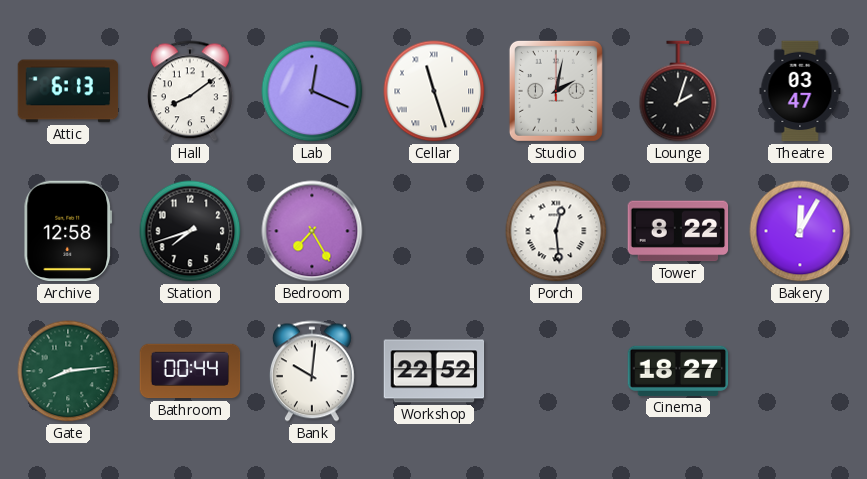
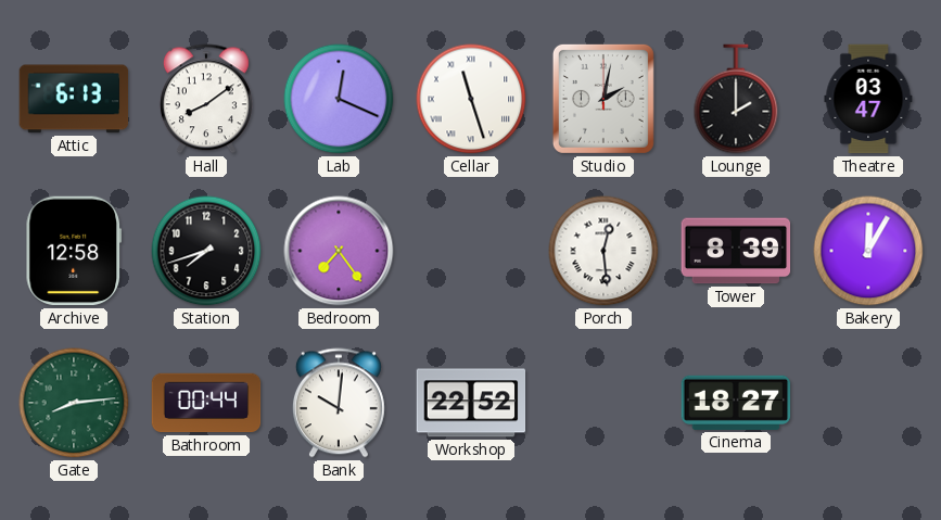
Lounge: 2:03 -> 2:00 (736, 99)
Bedroom: 7:25 -> 7:24 (339, 251)
Tower: 8:22 -> 8:39 (736, 251)
